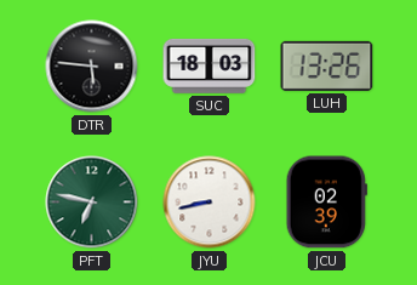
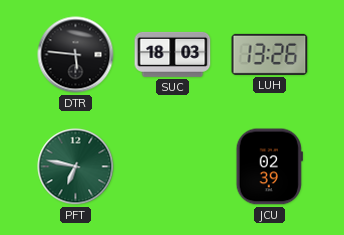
JYU: 8:43 -> none (210, 203)
